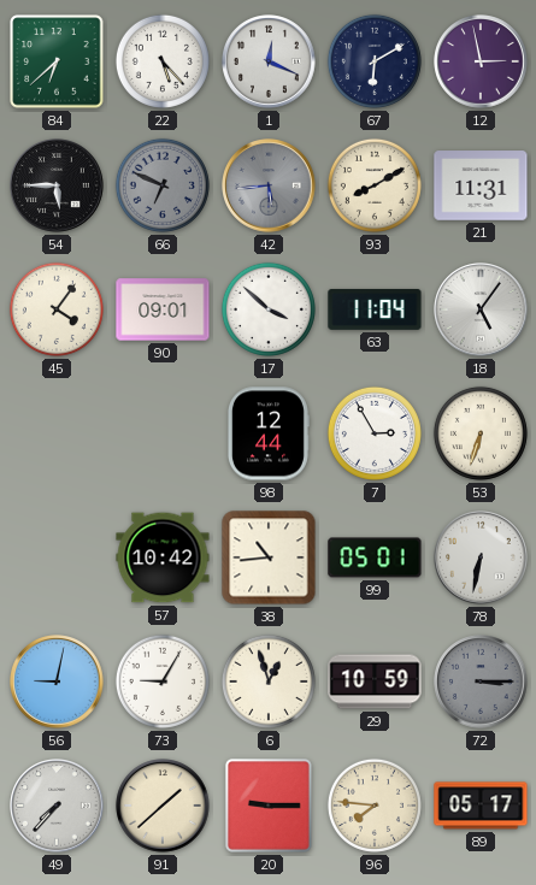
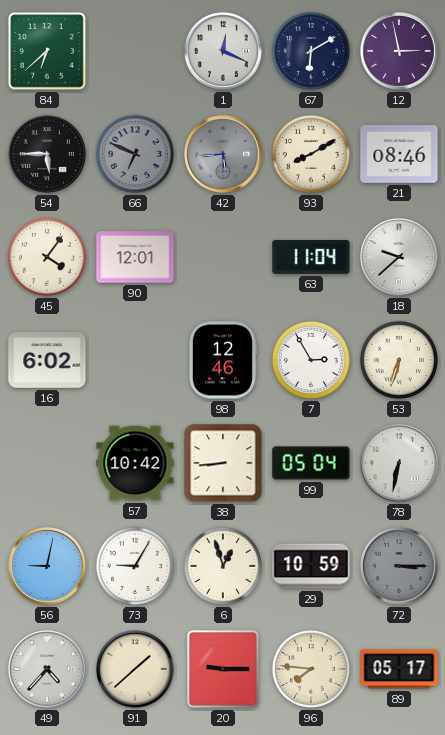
22: 5:23 -> none (163, 61)
21: 11:31 -> 08:46 (399, 154)
90: 09:01 -> 12:01 (135, 257)
17: 3:52 -> none (269, 309)
18: 5:06 -> 9:38 (399, 257)
16: none -> 6:02 (47, 360)
98: 12:44 -> 12:46 (222, 360)
38: 10:44 -> 8:44 (223, 463)
99: 05:01 -> 05:04 (311, 463)
49: 7:37 -> 4:37 (47, 669)
